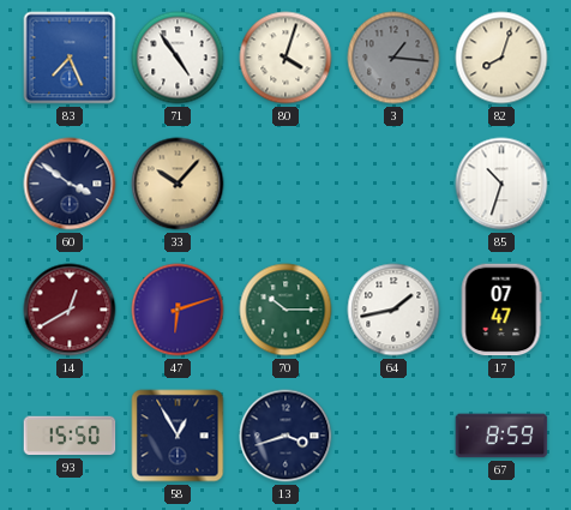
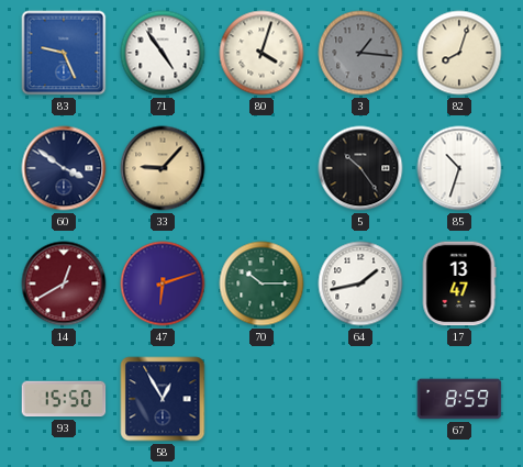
83: 7:26 -> 9:26 (64, 53)
33: 10:07 -> 9:07 (163, 168)
5: none -> 10:24 (360, 168)
17: 07:47 -> 13:47 (459, 283)
13: 3:42 -> none (285, 436)
